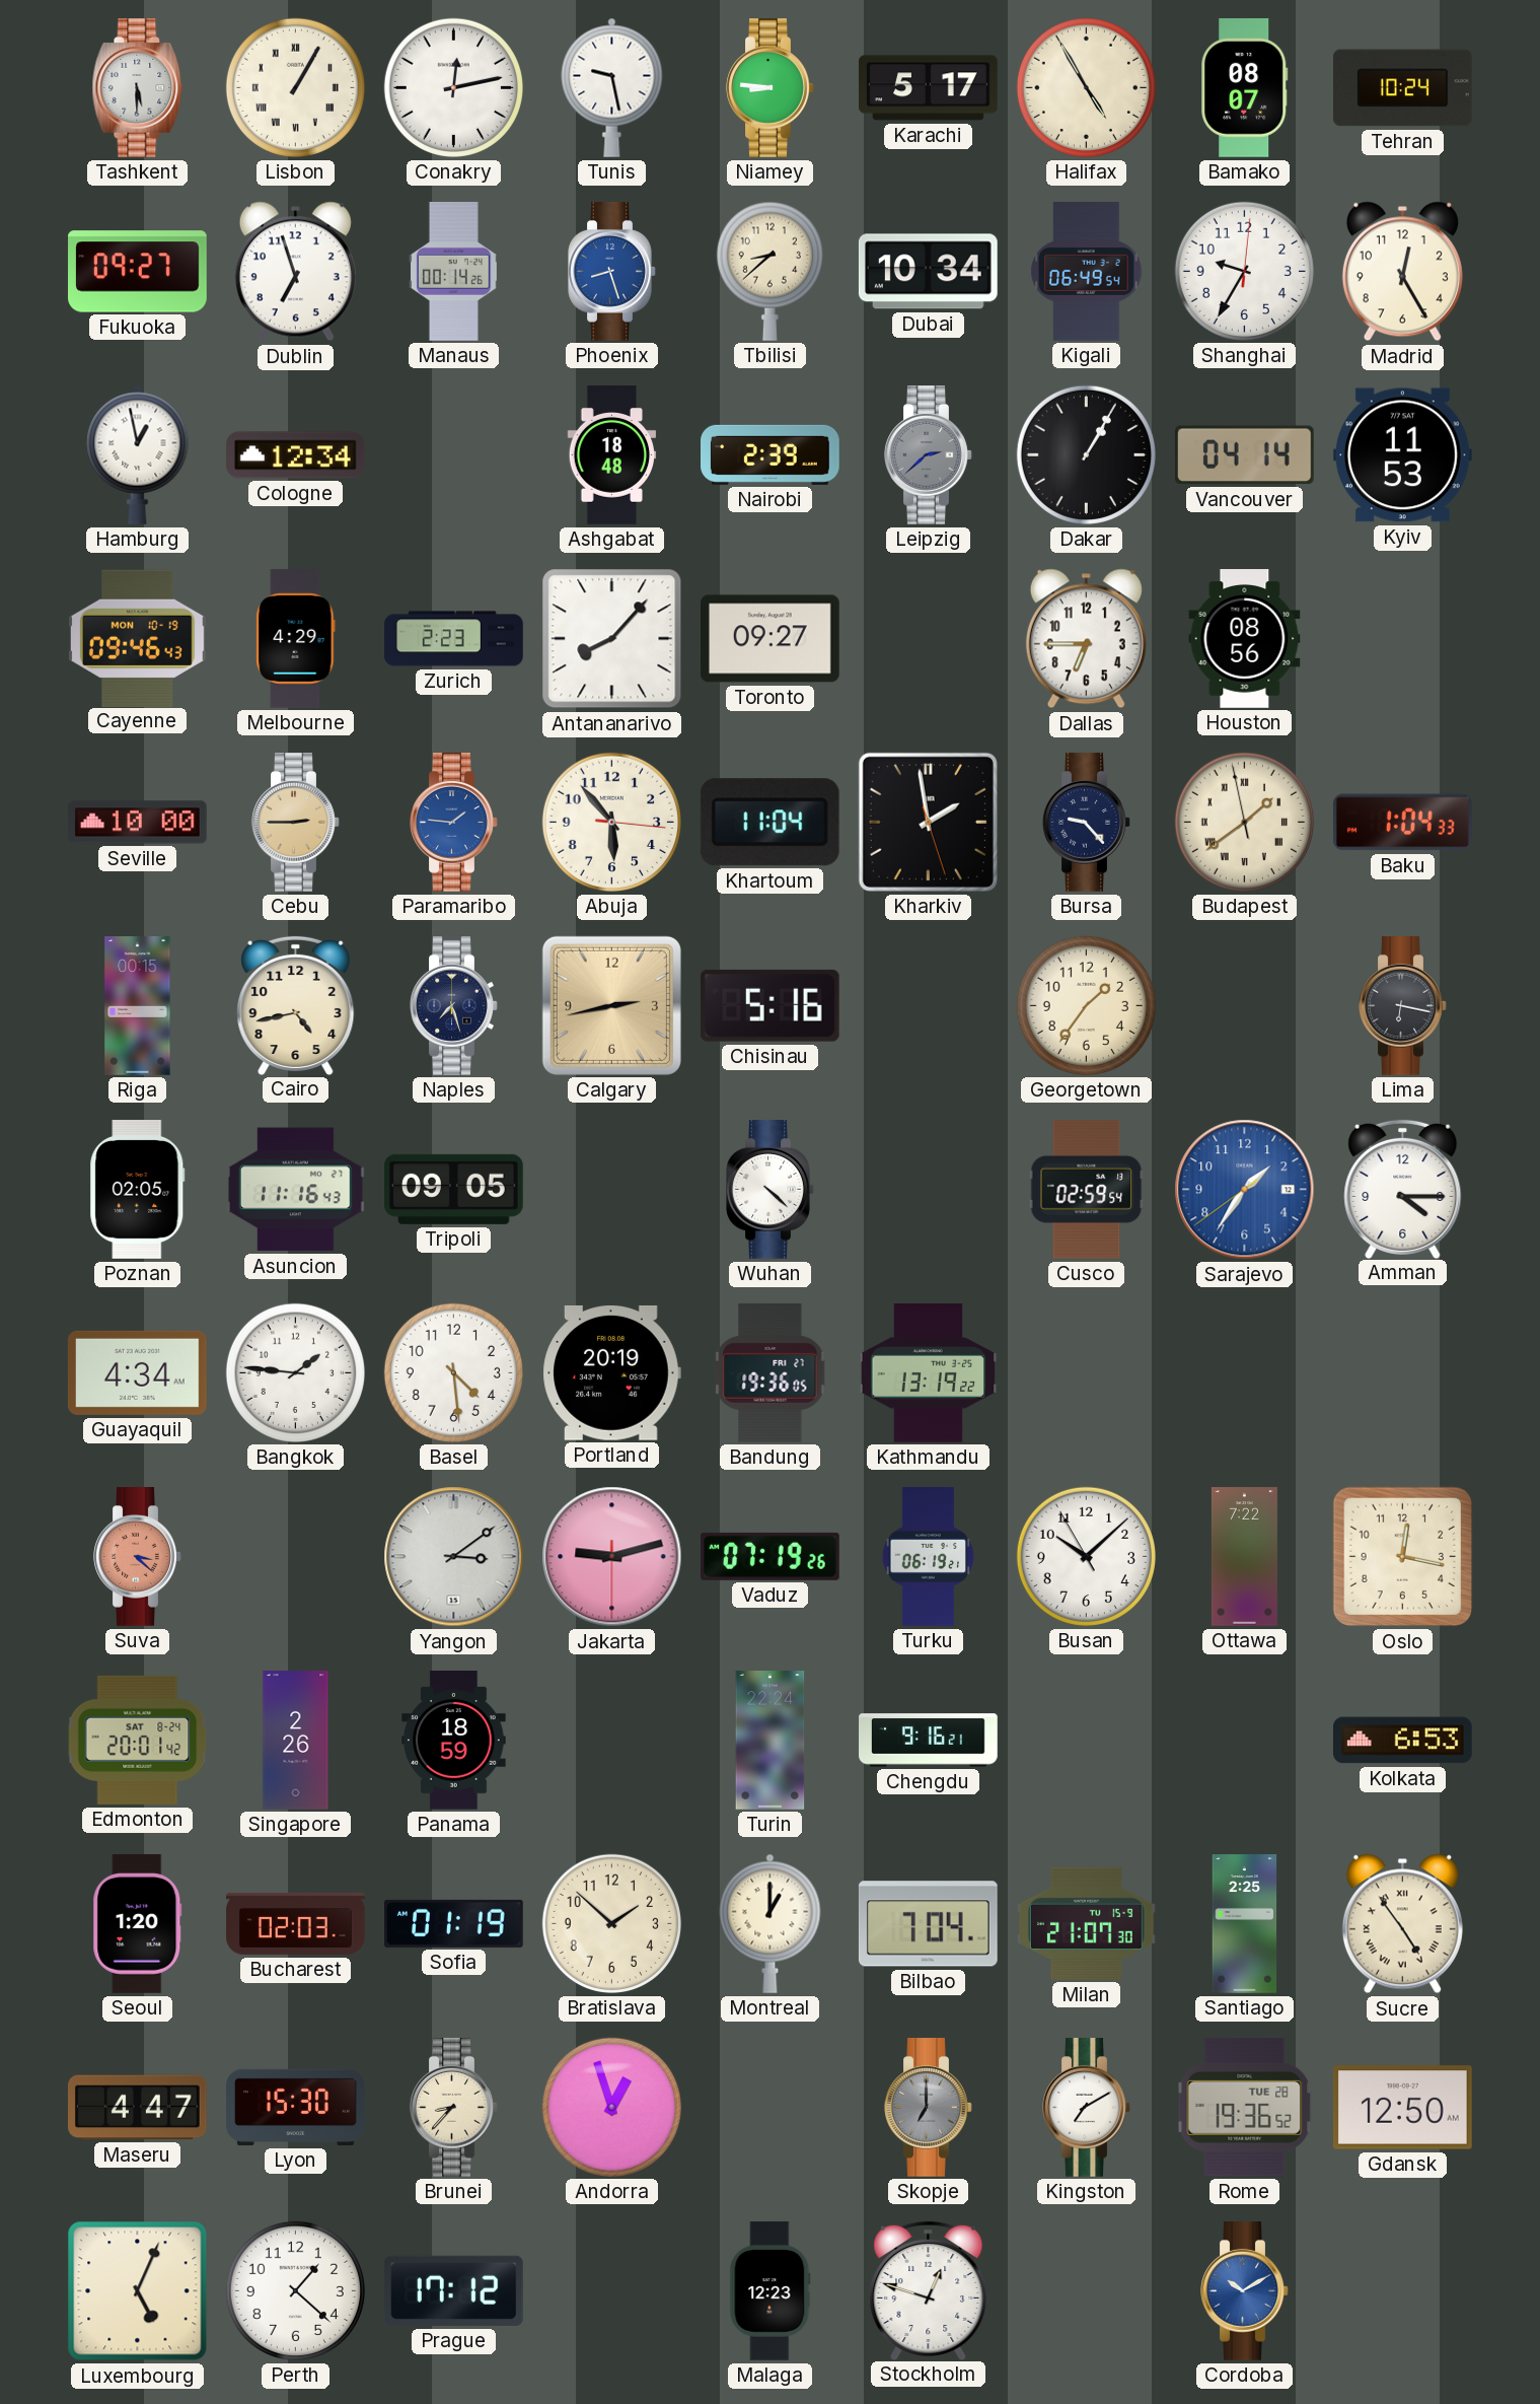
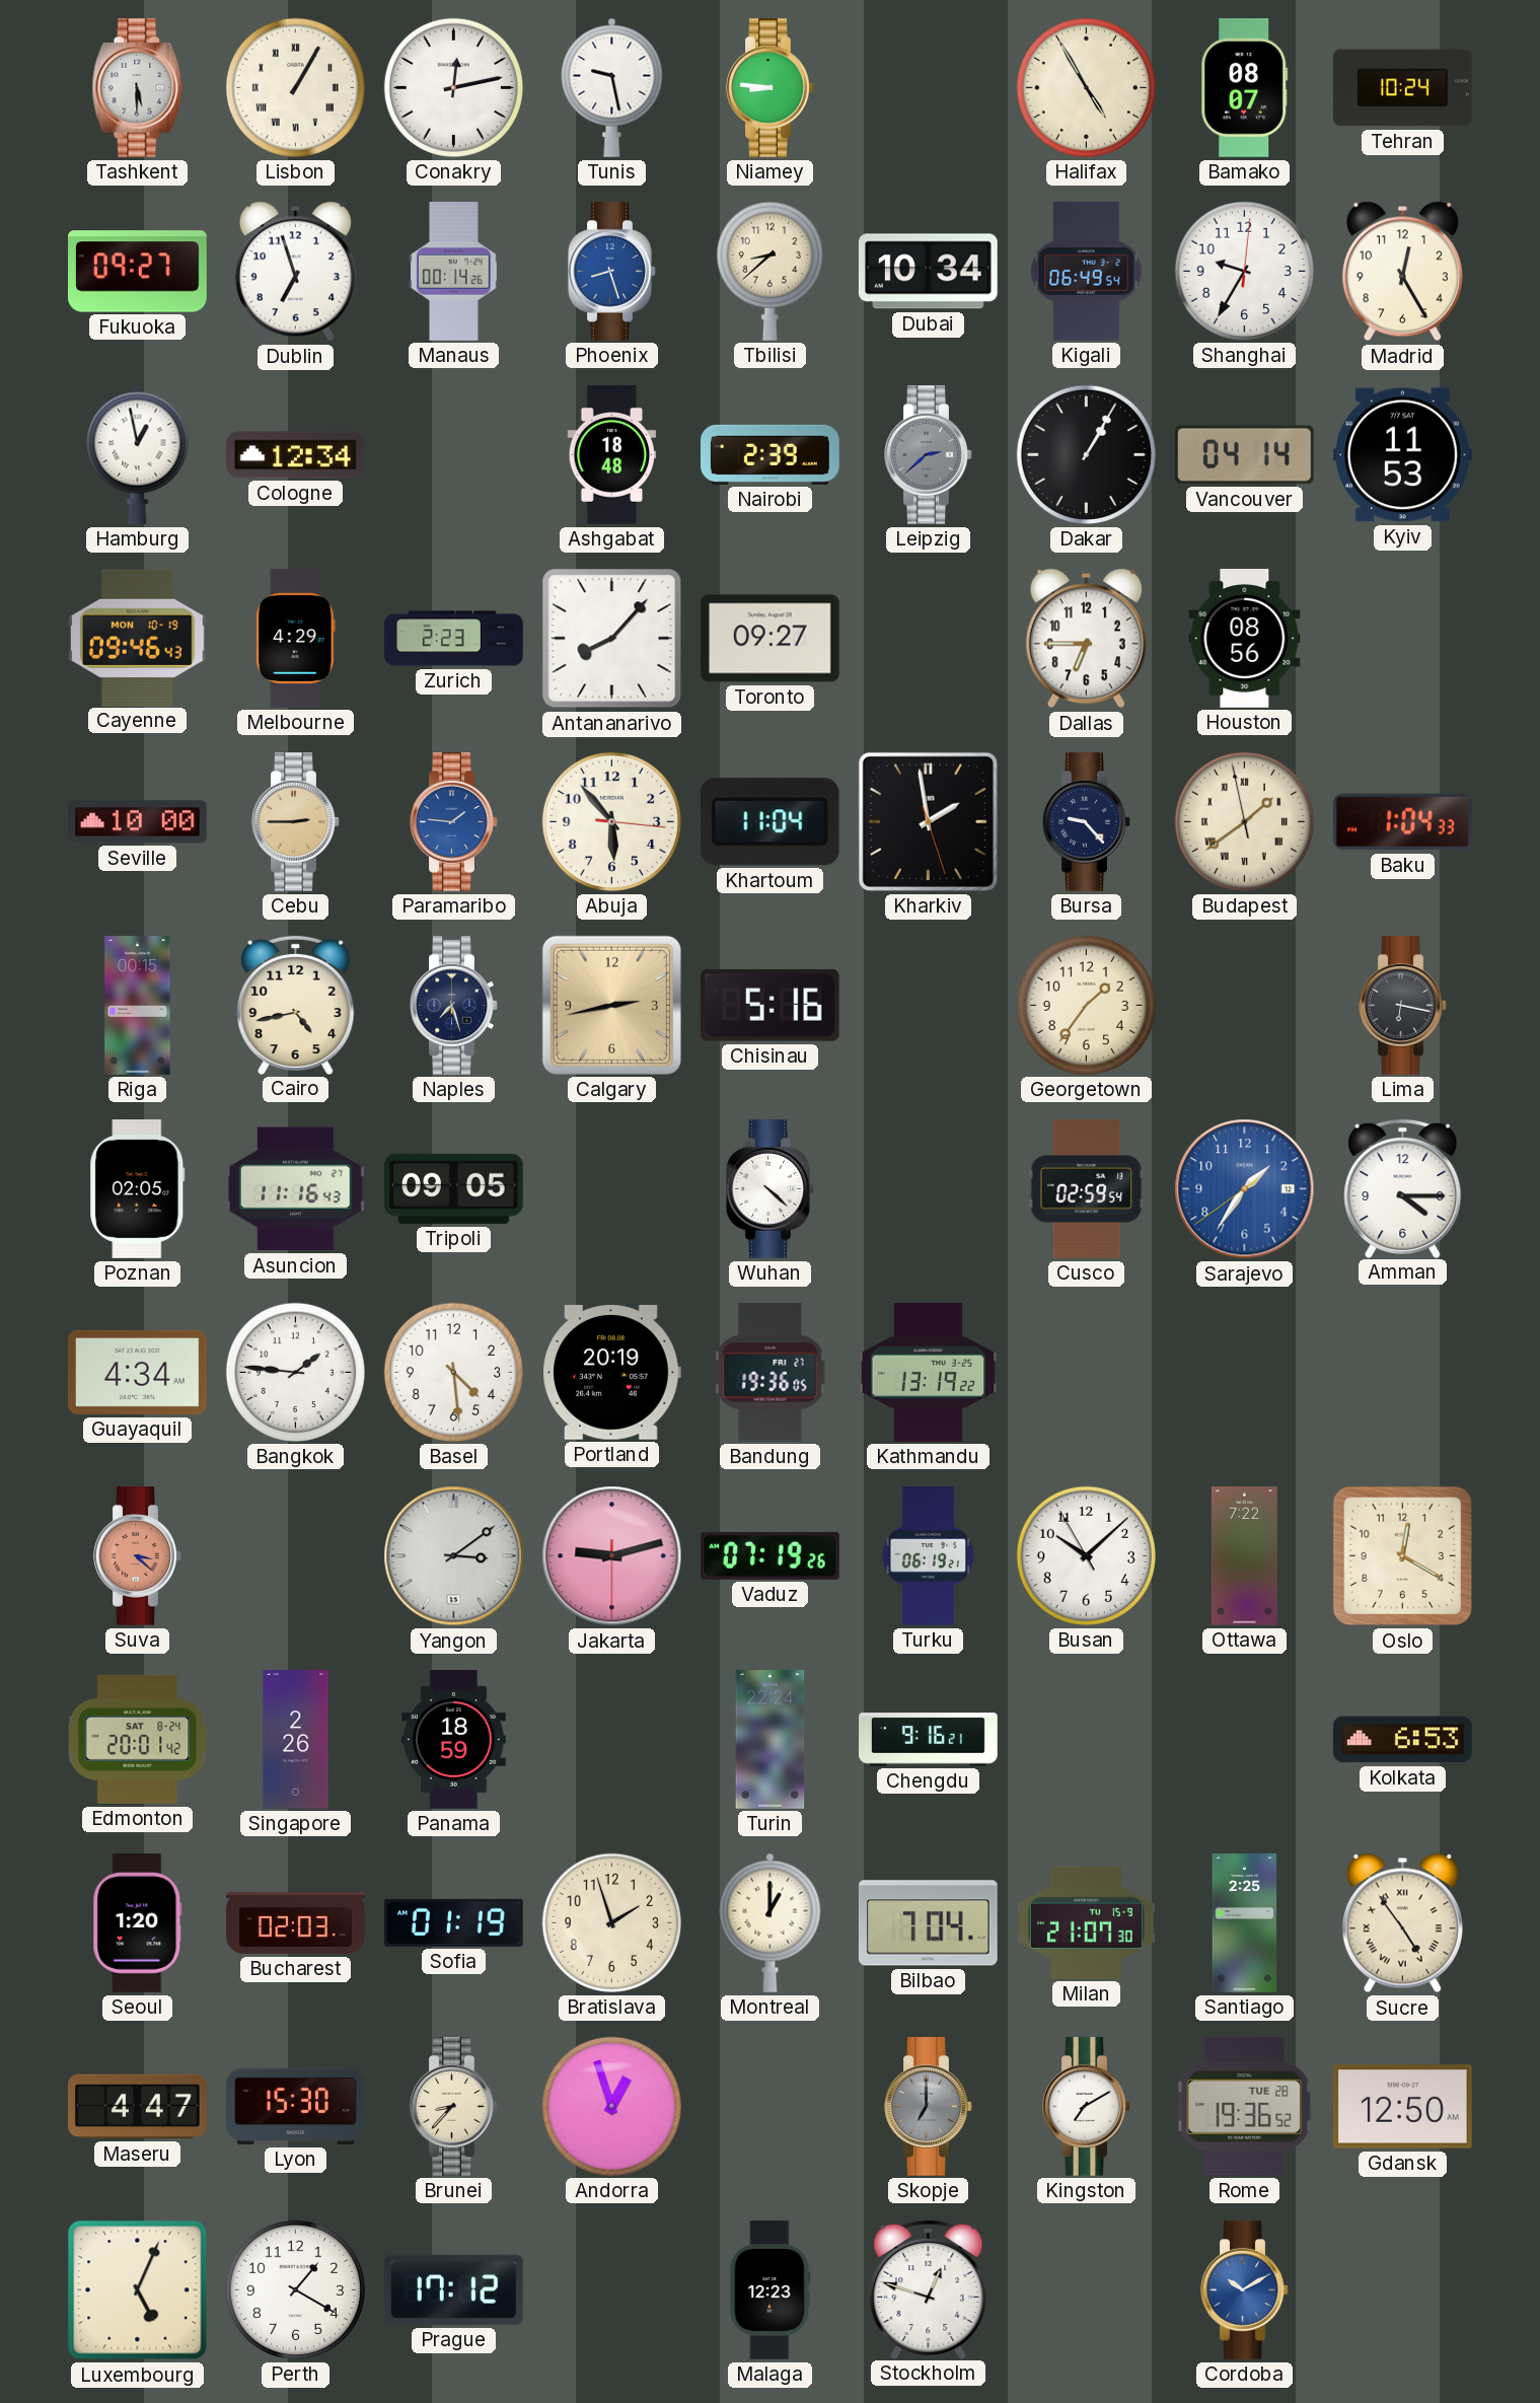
Karachi: 5:17 -> none (929, 88)
Oslo: 12:17 -> 12:20 (1403, 1556)
Bratislava: 1:52 -> 1:57 (611, 1922)
Perth: 1:22 -> 1:20 (295, 2289)
